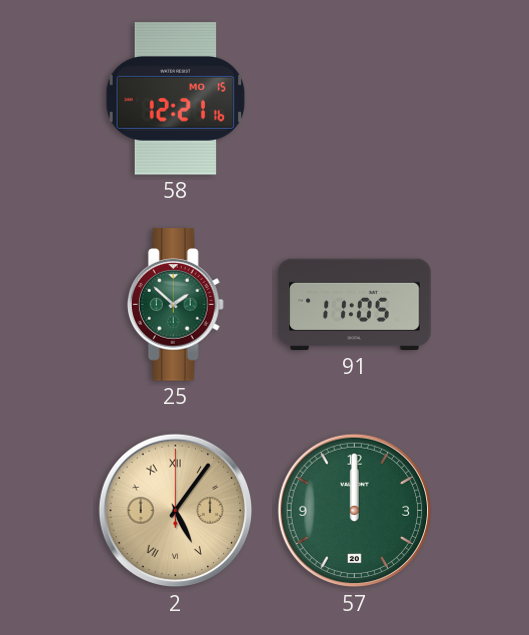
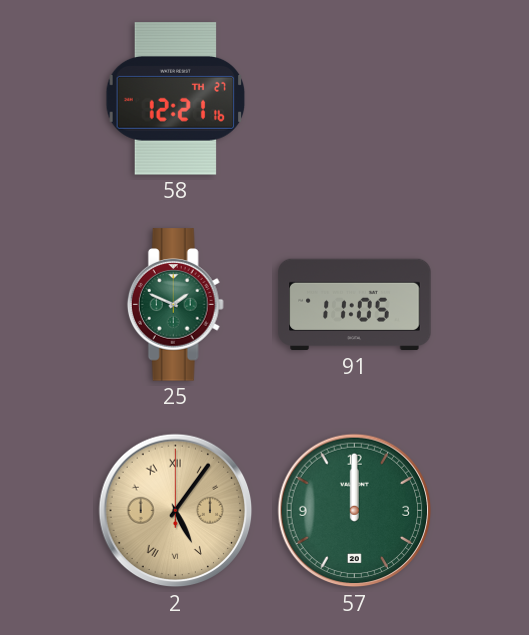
58 date: MO 15 -> TH 27 (176, 99)
25: 1:52 -> 1:49 (175, 305)
